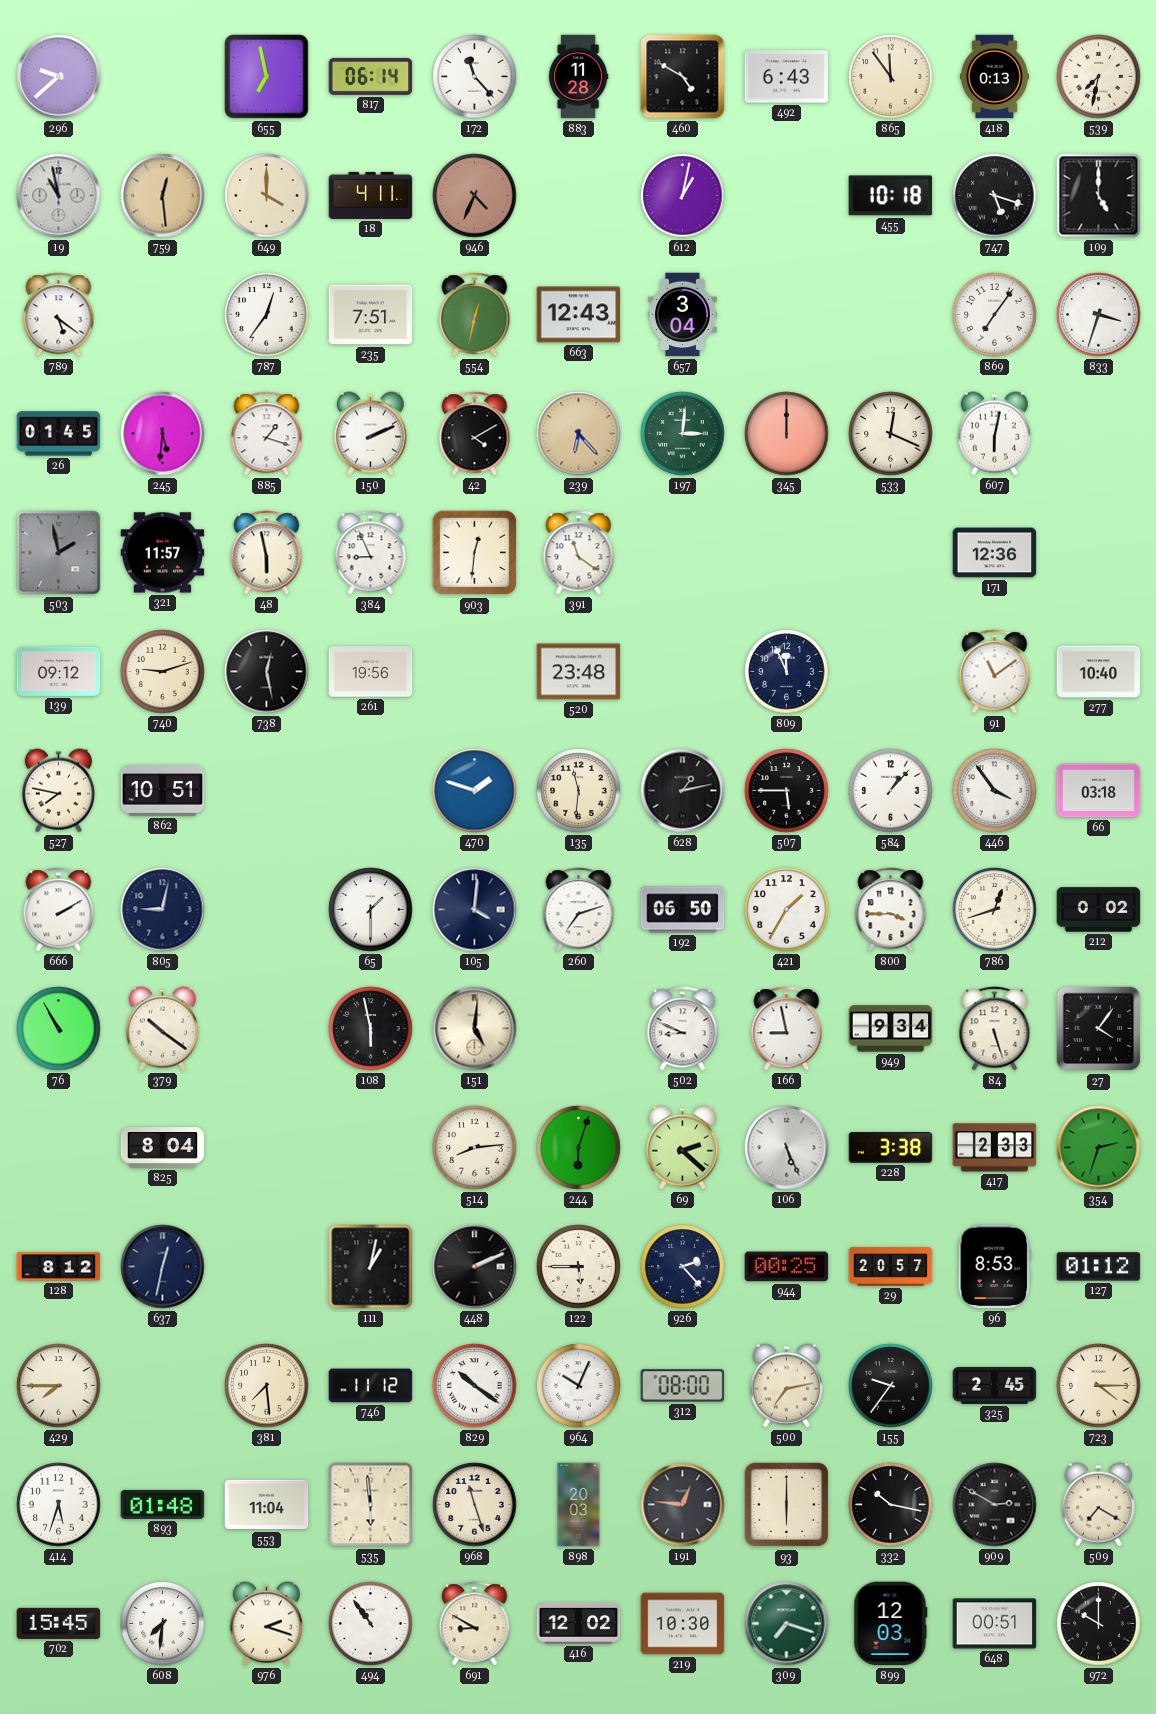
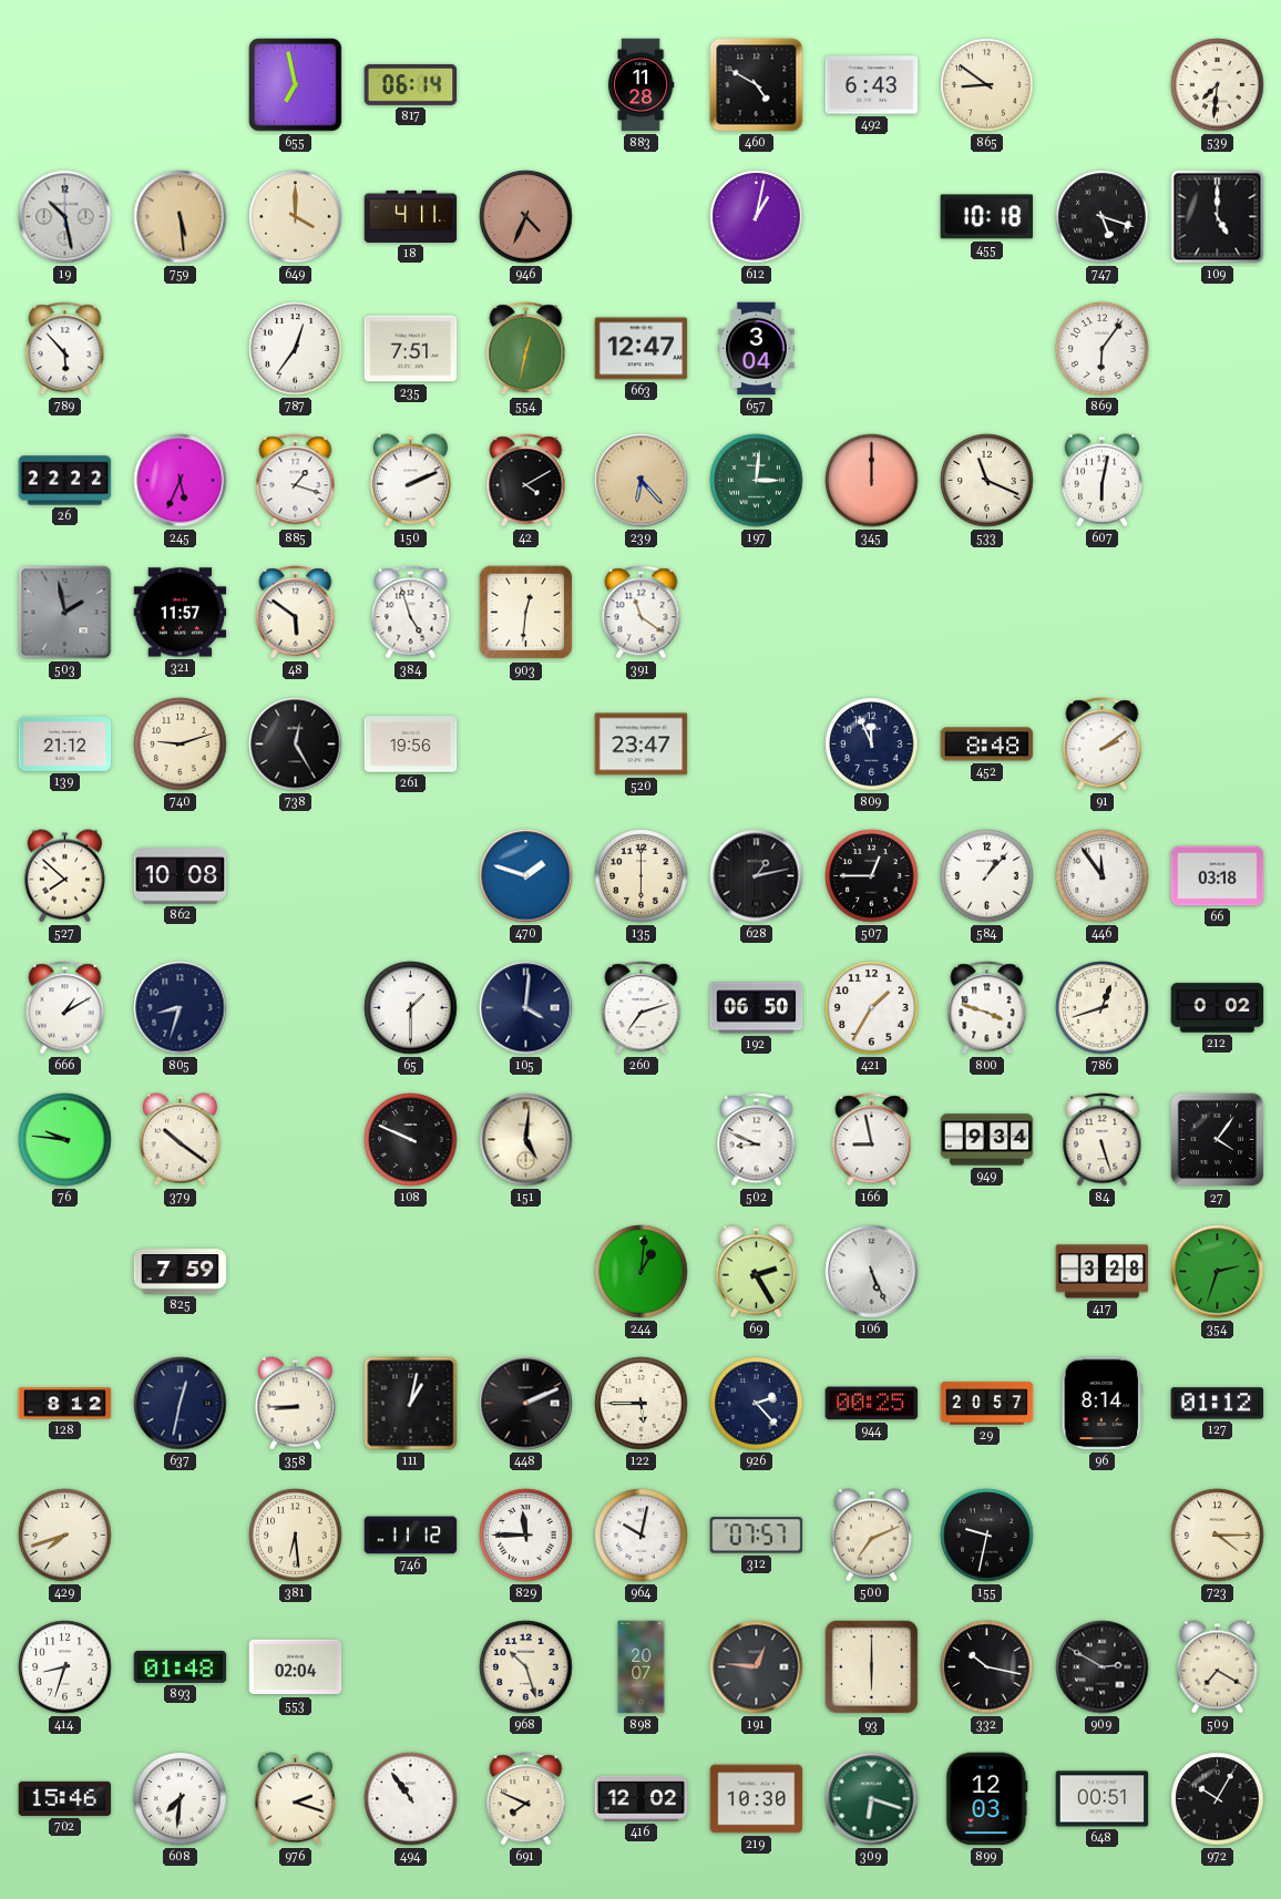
296: 9:38 -> none (59, 77)
172: 11:23 -> none (475, 77)
865: 11:54 -> 8:51 (987, 85)
418: 0:13 -> none (994, 77)
539: 7:32 -> 7:31 (1218, 85)
19: 10:58 -> 10:28 (65, 217)
759: 12:29 -> 5:29 (181, 217)
789: 5:21 -> 5:53 (65, 349)
663: 12:43 -> 12:47 (642, 349)
869: 7:06 -> 6:06 (1103, 349)
833: 3:33 -> none (1099, 315)
26: 01:45 -> 22:22 (65, 481)
245: 5:31 -> 5:34 (181, 481)
533: 12:19 -> 11:19 (987, 481)
48: 5:58 -> 5:51 (296, 613)
384: 8:56 -> 4:57 (411, 613)
171: 12:36 -> none (995, 553)
139: 09:12 -> 21:12 (65, 743)
738: 12:28 -> 12:25 (296, 745)
520: 23:48 -> 23:47 (642, 745)
452: none -> 8:48 (987, 745)
91: 11:09 -> 2:09 (1103, 745)
277: 10:40 -> none (1099, 672)
527: 7:47 -> 7:52 (64, 876)
862: 10:51 -> 10:08 (181, 876)
135: 11:31 -> 6:00 (642, 876)
507: 5:45 -> 12:45 (872, 876)
446: 3:54 -> 11:54 (1103, 876)
666: 2:10 -> 1:10 (65, 1008)
805: 9:02 -> 8:33 (181, 1008)
800: 3:45 -> 3:48 (987, 1008)
76: 10:55 -> 9:46 (65, 1140)
108: 5:58 -> 9:49 (411, 1140)
825: 8:04 -> 7:59 (181, 1272)
514: 8:14 -> none (475, 1148)
244: 6:03 -> 1:01 (642, 1272)
69: 2:22 -> 2:25 (756, 1272)
228: 3:38 -> none (891, 1148)
417: 2:33 -> 3:28 (1103, 1272)
358: none -> 8:45 (295, 1404)
96: 8:53 -> 8:14 (1103, 1404)
429: 7:45 -> 7:42 (65, 1536)
381: 7:29 -> 6:29 (296, 1536)
829: 10:21 -> 11:45 (526, 1536)
964: 10:04 -> 10:02 (642, 1536)
312: 08:00 -> 07:57 (757, 1536)
500: 7:13 -> 7:11 (871, 1536)
155: 9:36 -> 9:32 (987, 1536)
325: 2:45 -> none (995, 1385)
414: 5:33 -> 8:33 (65, 1667)
553: 11:04 -> 02:04 (296, 1667)
535: 5:59 -> none (371, 1505)
968: 11:27 -> 10:27 (526, 1667)
898: 20:03 -> 20:07 (642, 1667)
702: 15:45 -> 15:46 (65, 1798)
691: 8:50 -> 7:49 (526, 1799)
309: 7:18 -> 6:18 (872, 1799)
972: 10:00 -> 10:05 (1218, 1799)
